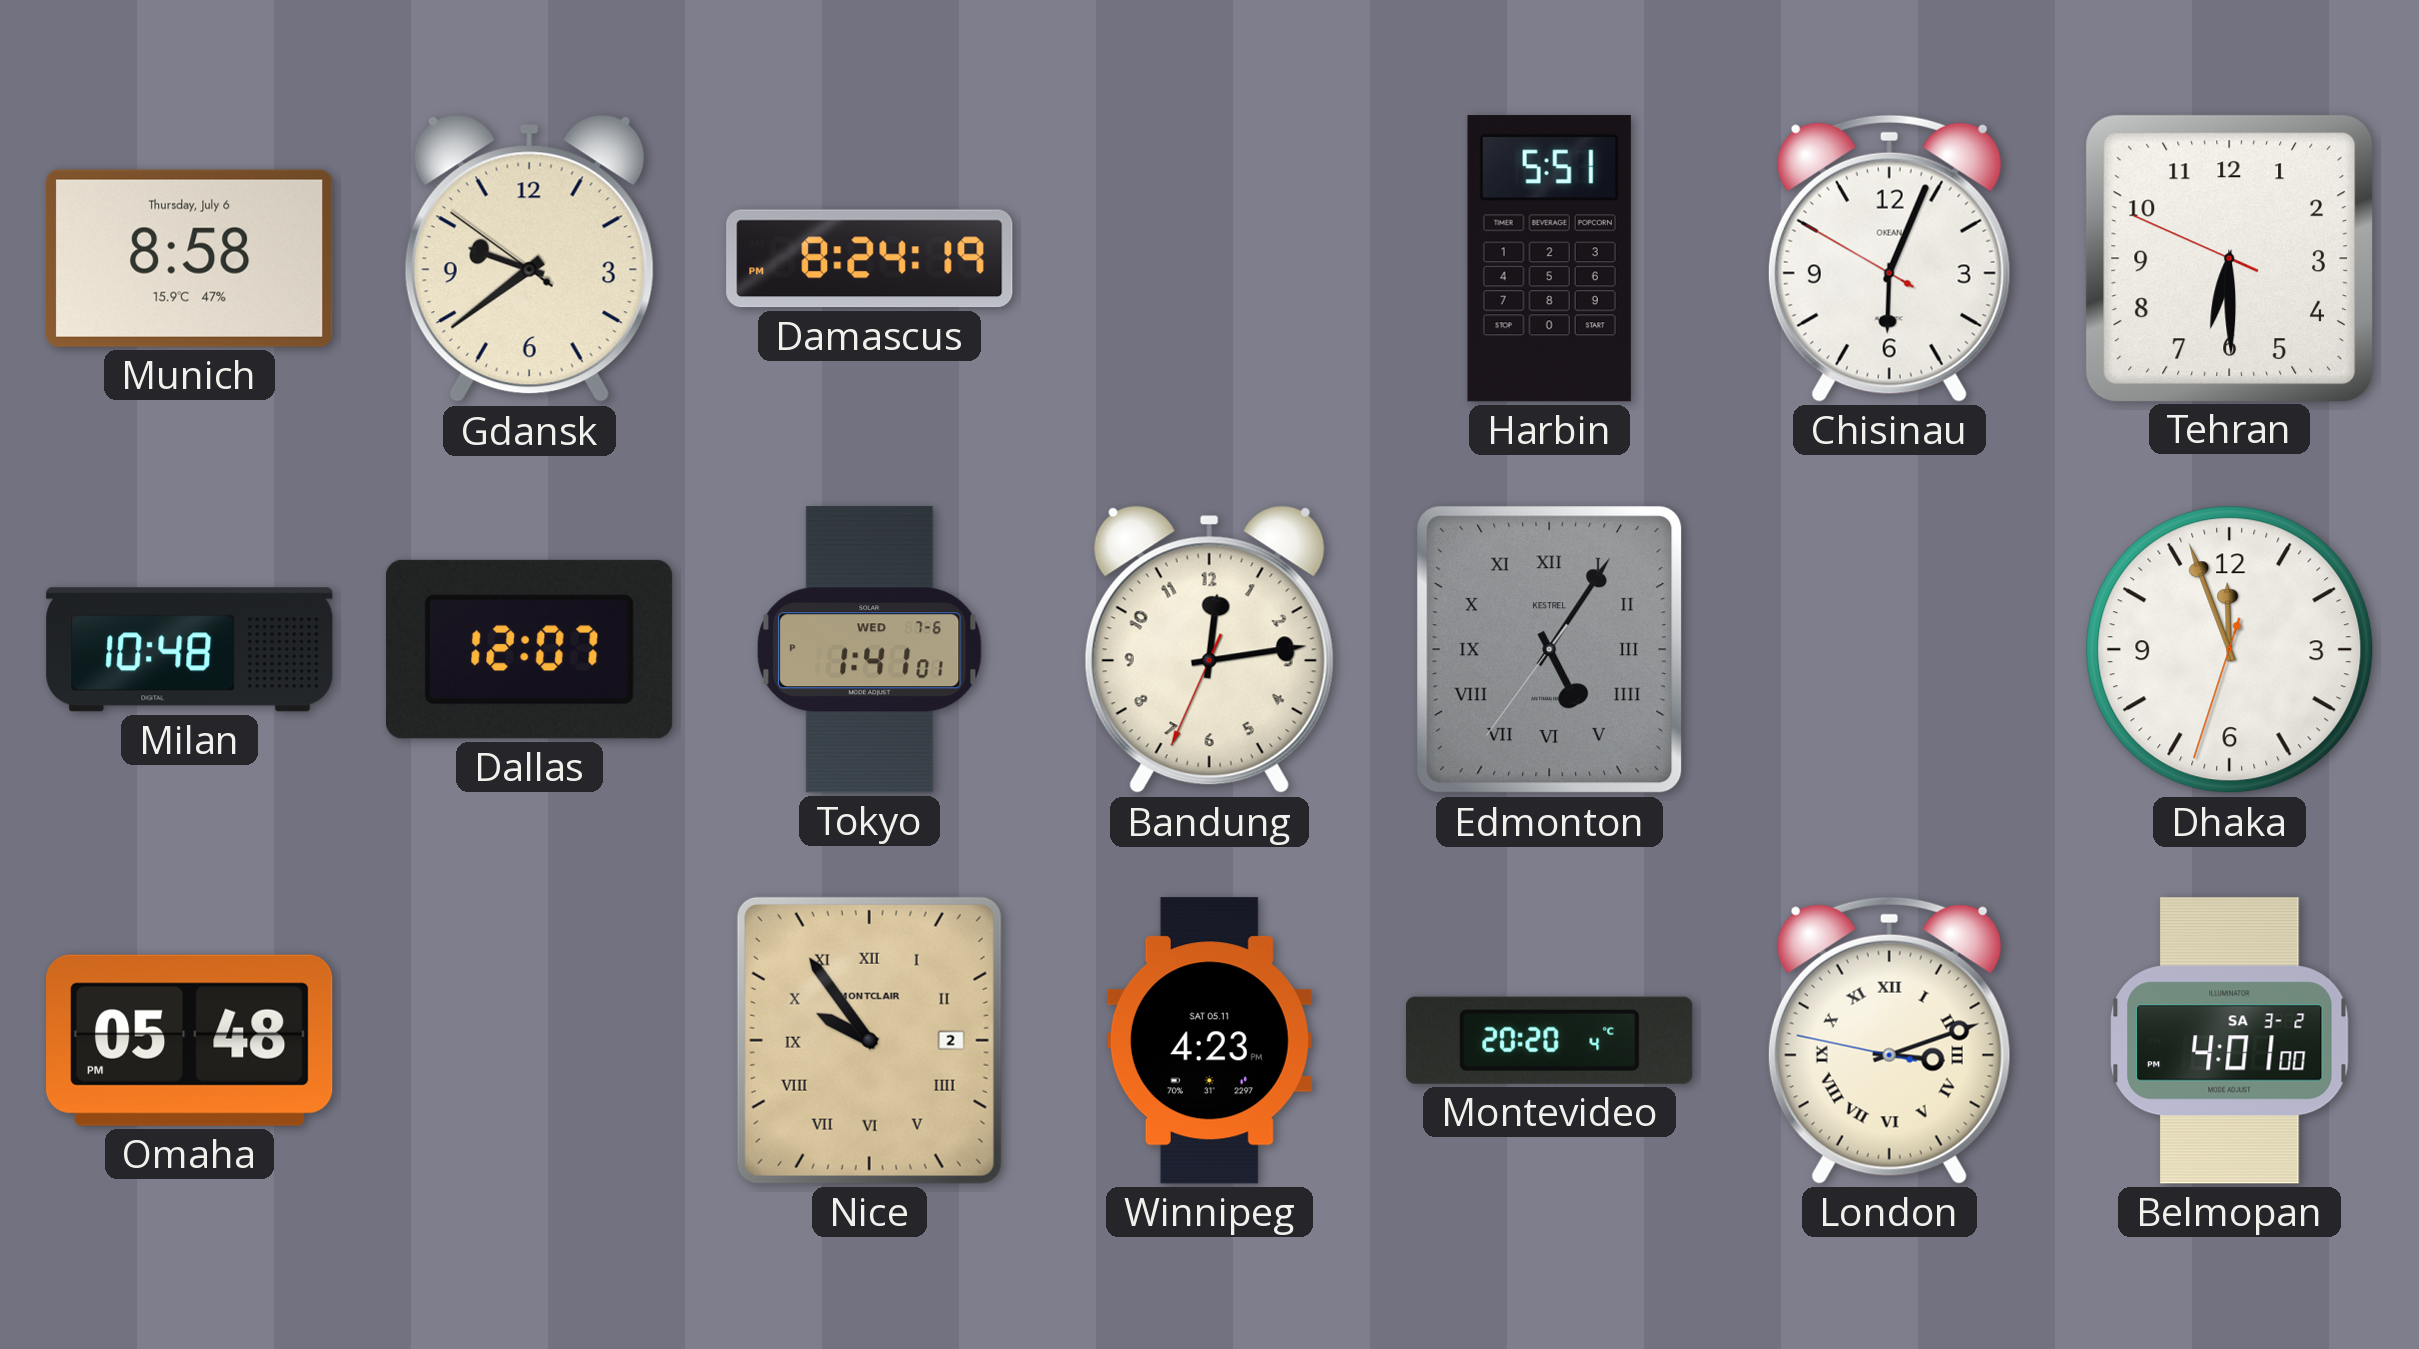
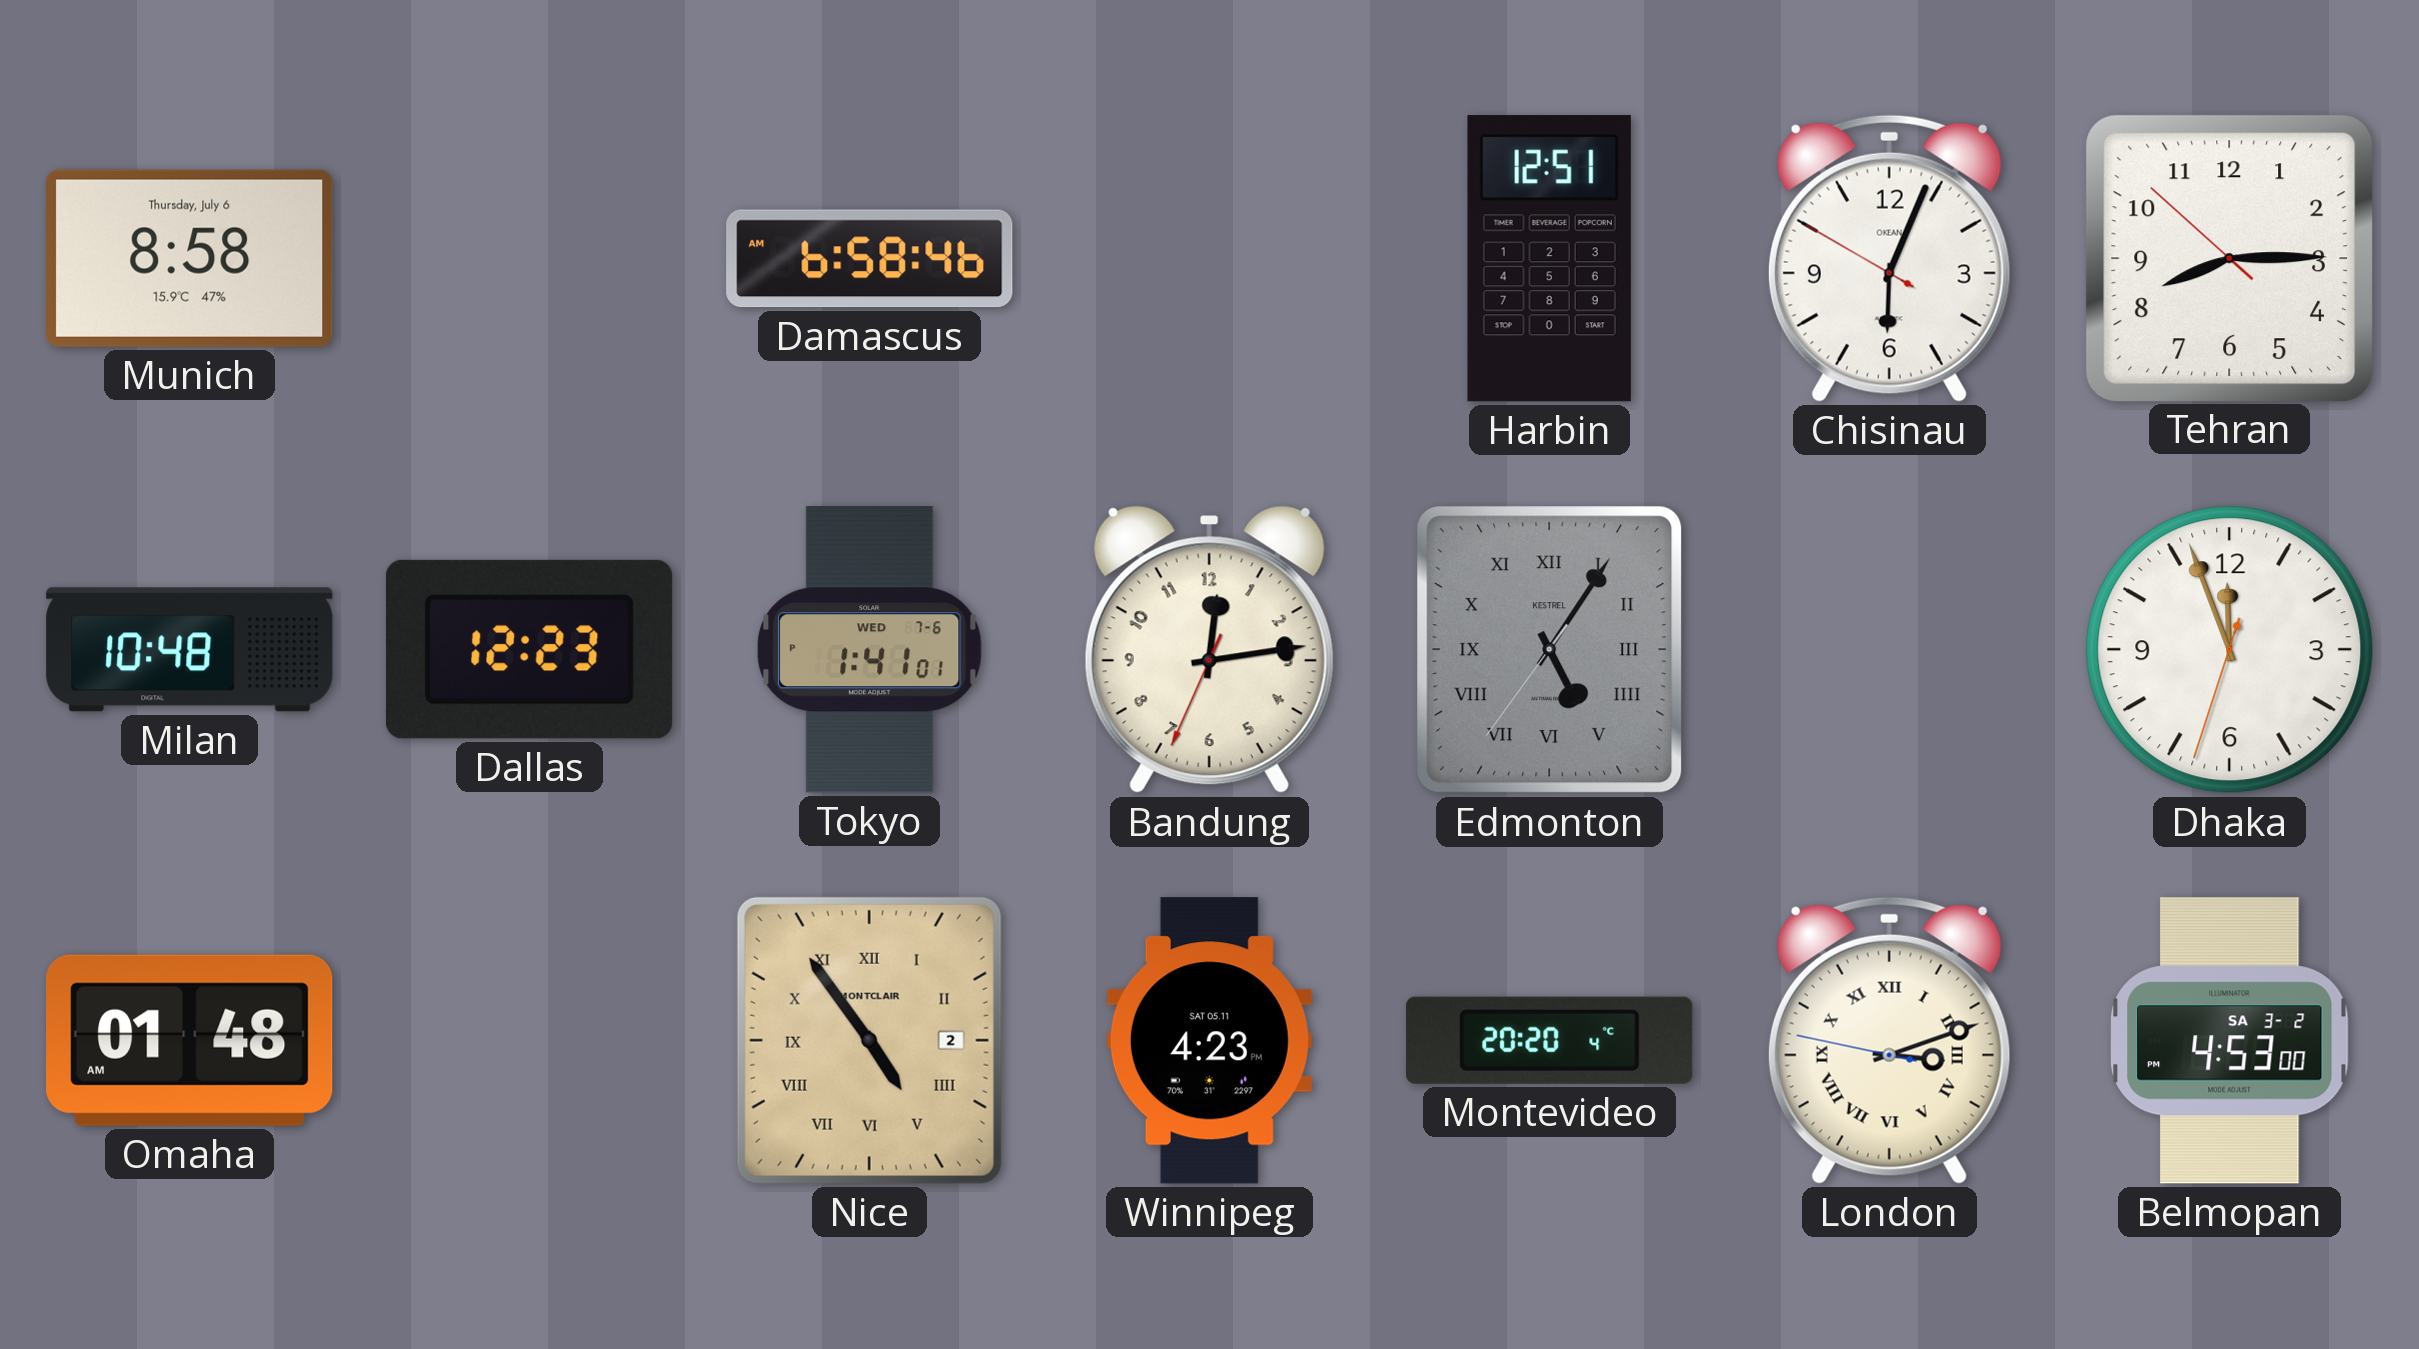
Gdansk: 9:38 -> none (529, 259)
Damascus: 8:24 -> 6:58 (870, 259)
Harbin: 5:51 -> 12:51 (1549, 259)
Tehran: 6:29 -> 8:14 (2229, 258)
Dallas: 12:07 -> 12:23 (529, 649)
Omaha: 05:48 -> 01:48 (190, 1040)
Nice: 9:54 -> 4:54 (869, 1040)
Belmopan: 4:01 -> 4:53 (2230, 1041)
